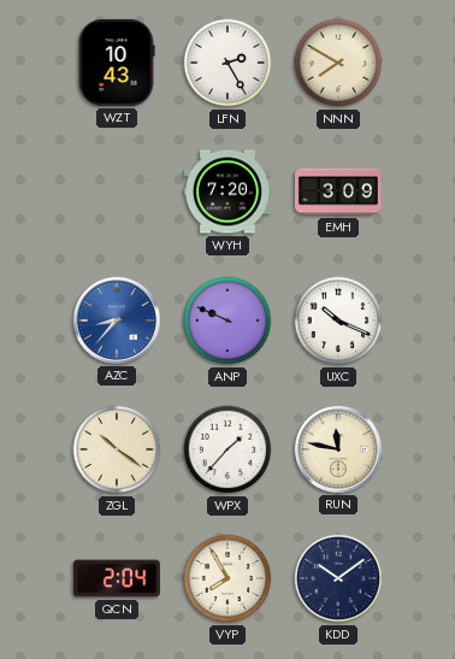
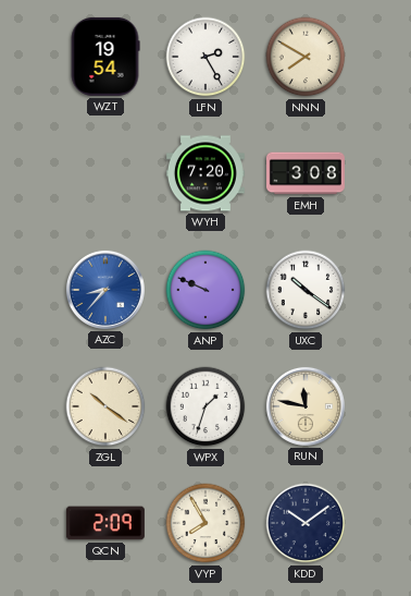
WZT: 10:43 -> 19:54 (105, 57)
EMH: 3:09 -> 3:08 (306, 173)
UXC: 10:19 -> 10:21 (306, 290)
WPX: 1:37 -> 1:33 (205, 406)
QCN: 2:04 -> 2:09 (105, 523)
